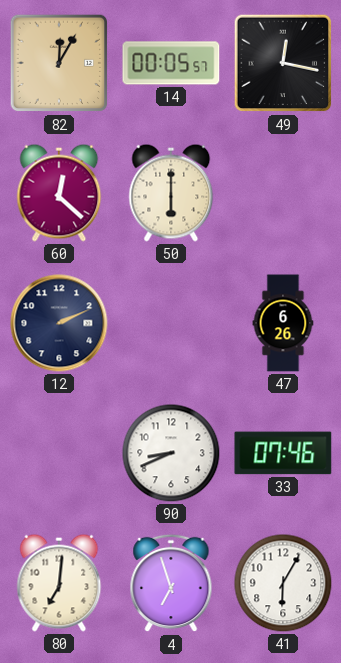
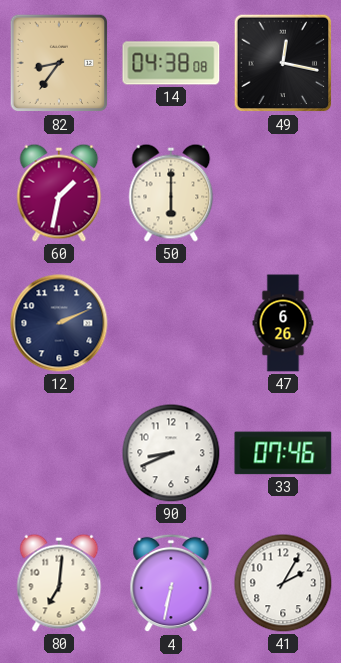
82: 12:05 -> 8:36 (59, 63)
14: 00:05 -> 04:38 (171, 63)
60: 12:22 -> 1:32 (59, 193)
4: 6:57 -> 6:32 (171, 583)
41: 6:05 -> 2:05 (283, 583)
